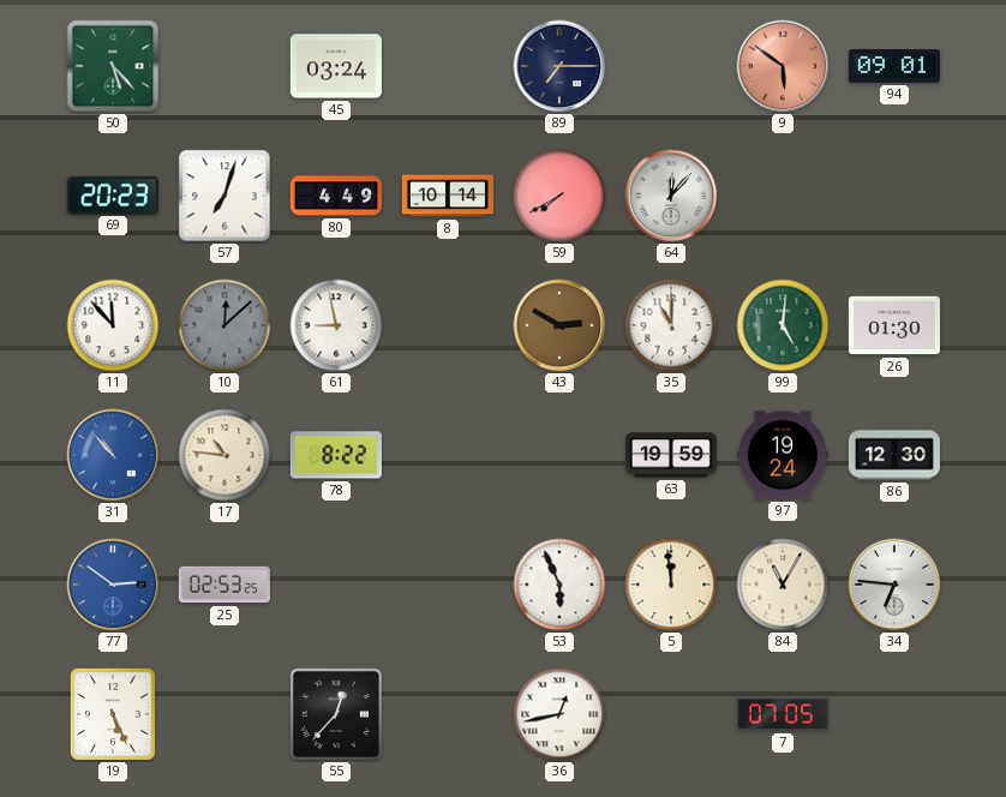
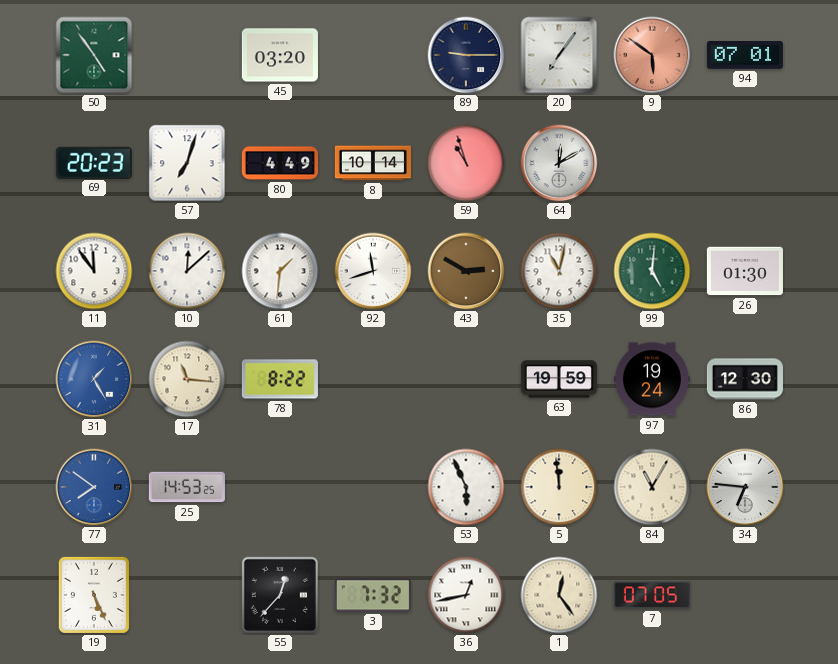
50: 5:23 -> 4:54 (94, 55)
45: 03:24 -> 03:20 (280, 55)
89: 7:15 -> 9:15 (466, 55)
20: none -> 7:06 (559, 55)
94: 09:01 -> 07:01 (745, 56)
59: 7:40 -> 10:57 (466, 163)
64: 12:07 -> 12:10 (559, 163)
11: 11:53 -> 11:54 (94, 271)
10 dial: grey -> white (187, 271)
61: 8:58 -> 1:31 (280, 271)
92: none -> 11:42 (373, 271)
35: 11:00 -> 11:02 (559, 271)
31: 10:53 -> 1:25 (94, 379)
17: 10:46 -> 11:16 (187, 379)
77: 2:51 -> 7:51 (94, 487)
25: 02:53 -> 14:53 (187, 487)
3: none -> 7:32 (373, 595)
1: none -> 12:24 (559, 595)
